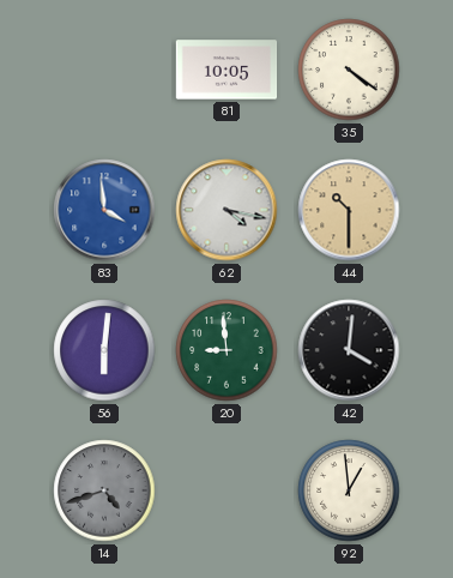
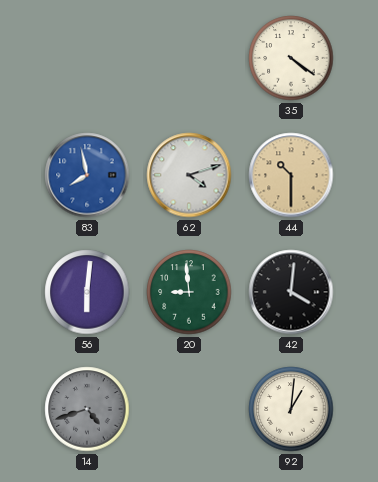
81: 10:05 -> none (226, 70)
83: 3:59 -> 7:58 (87, 175)
62: 4:17 -> 4:12 (189, 175)
92: 12:59 -> 1:01 (291, 409)
